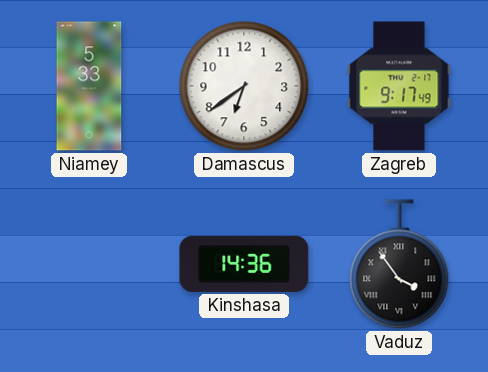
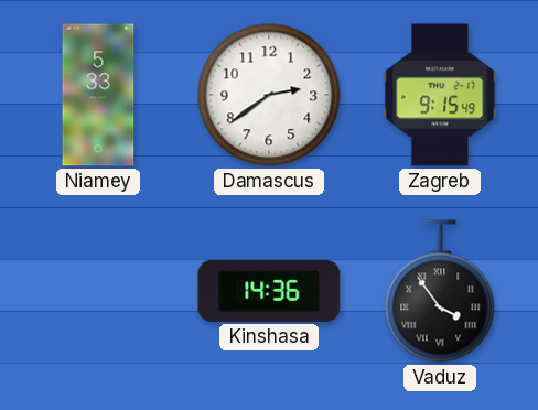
Damascus: 6:39 -> 2:39 (269, 95)
Zagreb: 9:17 -> 9:15 (440, 95)
